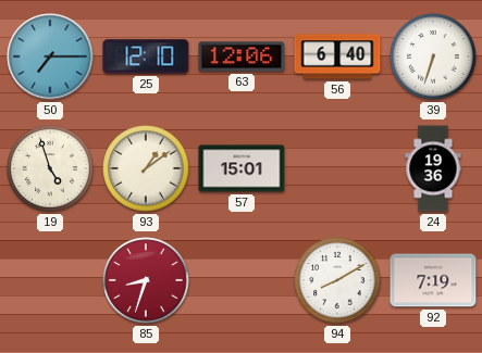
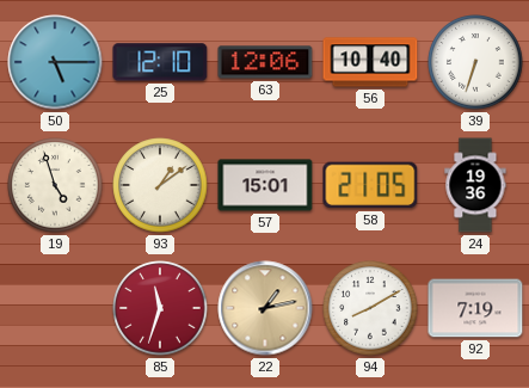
50: 7:15 -> 5:15 (55, 62)
56: 6:40 -> 10:40 (370, 62)
58: none -> 21:05 (370, 185)
85: 8:33 -> 11:33 (160, 308)
22: none -> 1:13 (265, 308)
